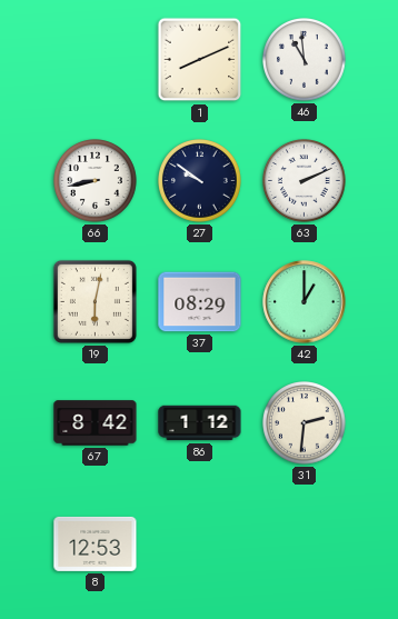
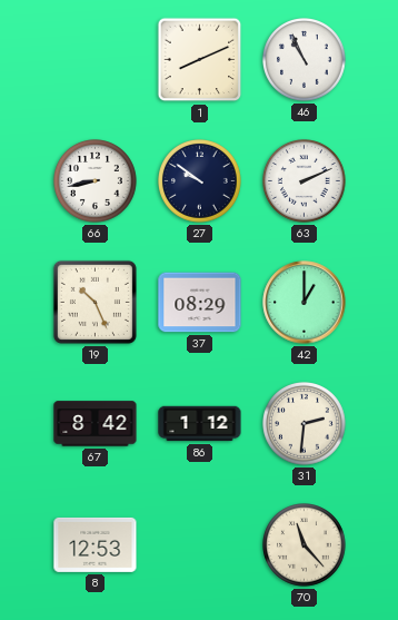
46: 10:59 -> 10:56 (305, 60)
19: 6:02 -> 10:26 (94, 302)
70: none -> 11:23 (305, 545)
